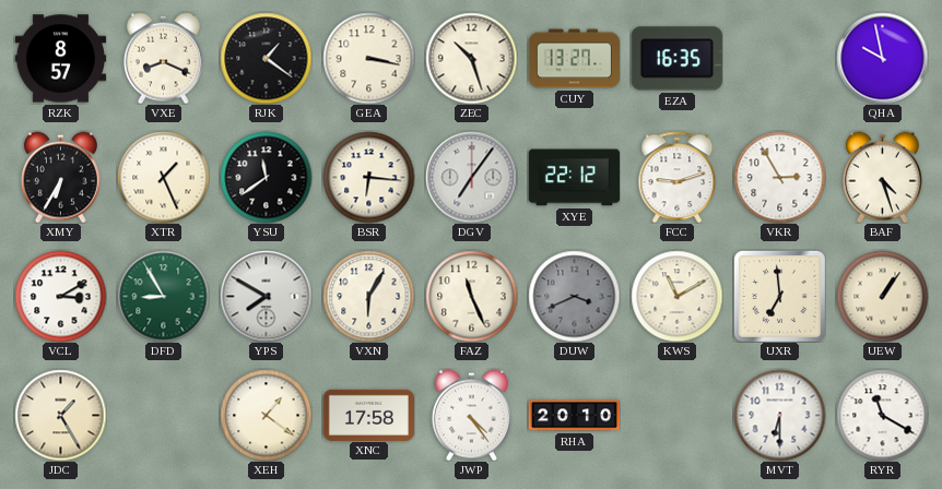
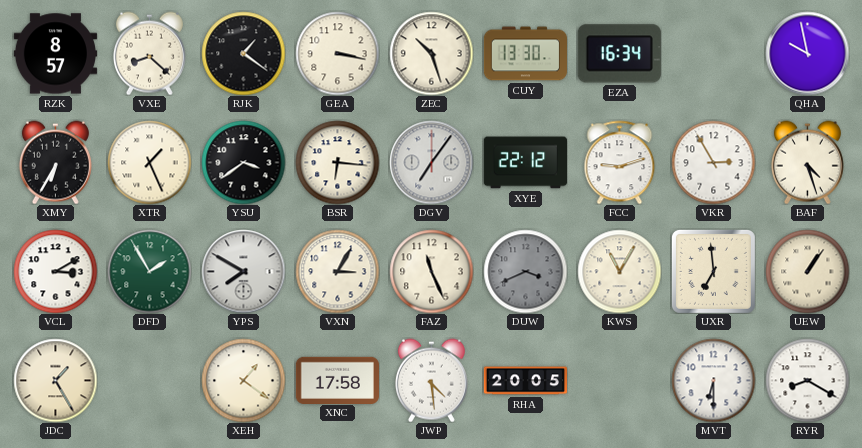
VXE: 8:19 -> 8:22 (149, 53)
CUY: 13:27 -> 13:30 (525, 54)
EZA: 16:35 -> 16:34 (619, 54)
YSU: 11:39 -> 3:39 (243, 162)
DFD: 8:55 -> 1:55 (149, 271)
VXN: 6:05 -> 3:05 (337, 271)
KWS: 11:10 -> 11:05 (619, 271)
JWP: 4:24 -> 4:29 (431, 380)
RHA: 20:10 -> 20:05 (525, 381)
RYR: 11:20 -> 8:20 (807, 380)
